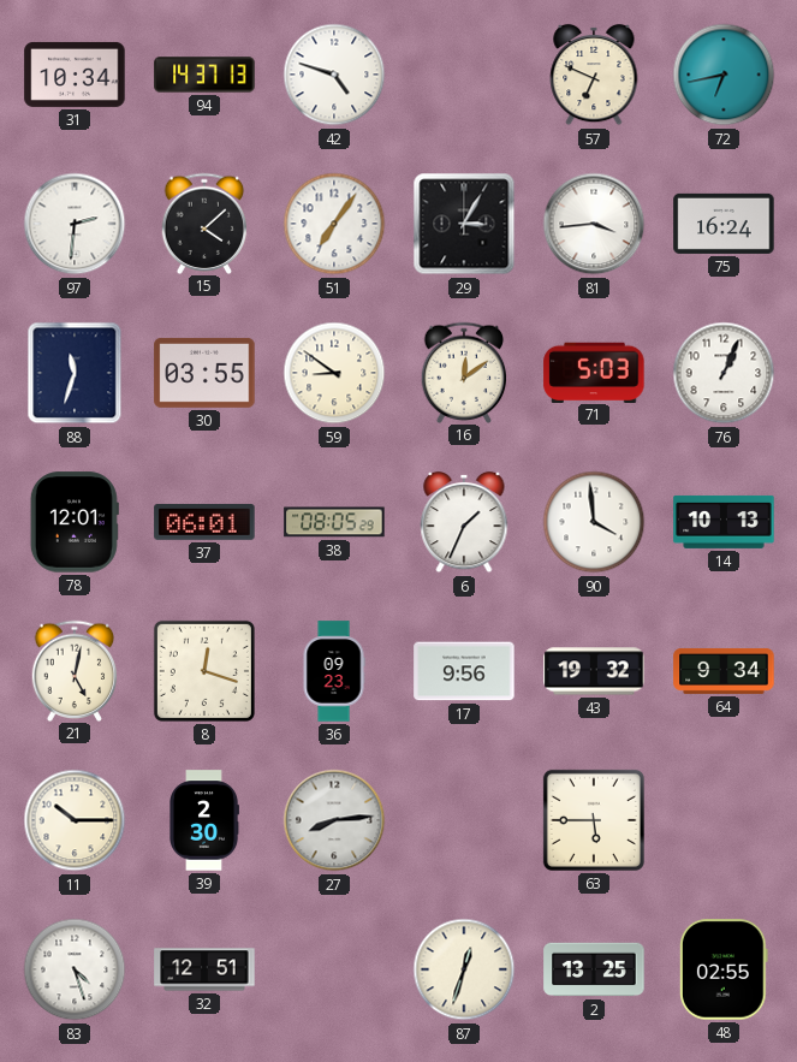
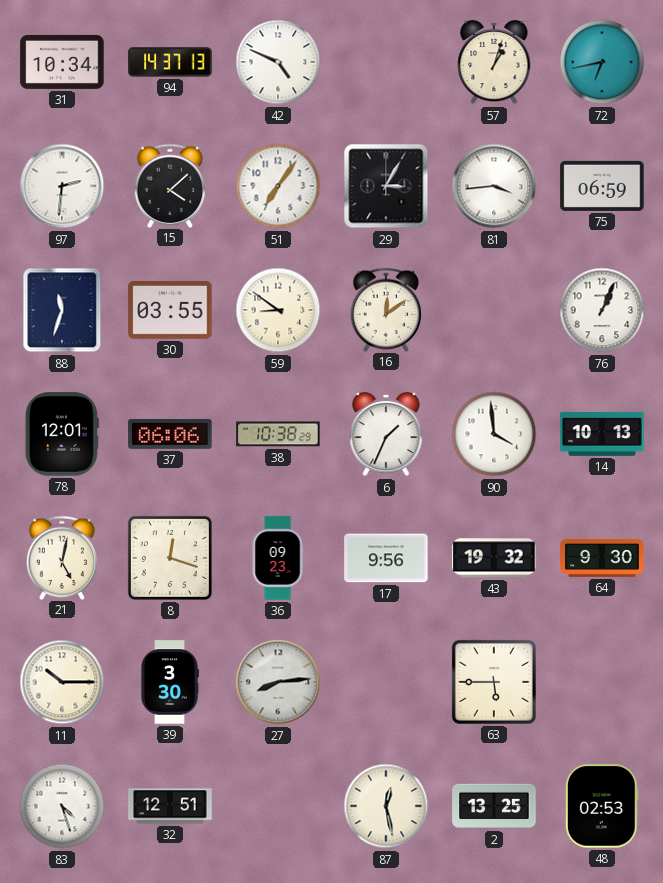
42: 4:48 -> 4:49 (278, 62)
57: 6:49 -> 1:03 (494, 62)
75: 16:24 -> 06:59 (602, 186)
71: 5:03 -> none (594, 372)
37: 06:01 -> 06:06 (170, 434)
38: 08:05 -> 10:38 (278, 434)
64: 9:34 -> 9:30 (602, 558)
39: 2:30 -> 3:30 (170, 682)
87: 12:33 -> 12:28 (386, 806)
48: 02:55 -> 02:53 (602, 806)
